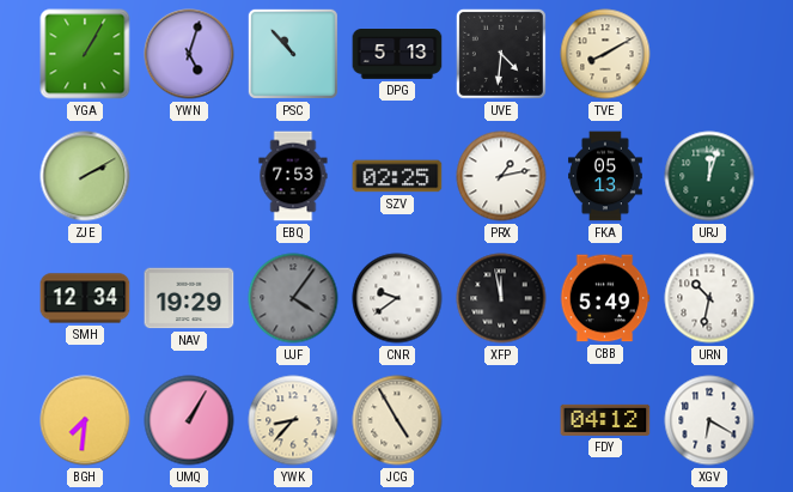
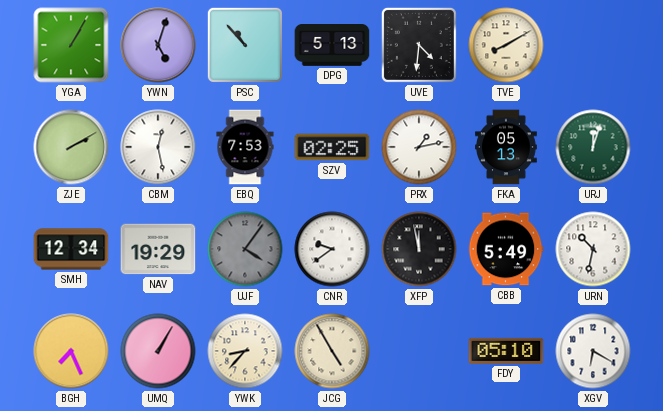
CBM: none -> 12:28 (158, 147)
BGH: 7:31 -> 7:26 (71, 351)
FDY: 04:12 -> 05:10 (506, 351)
